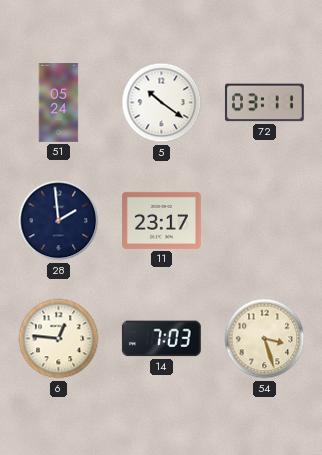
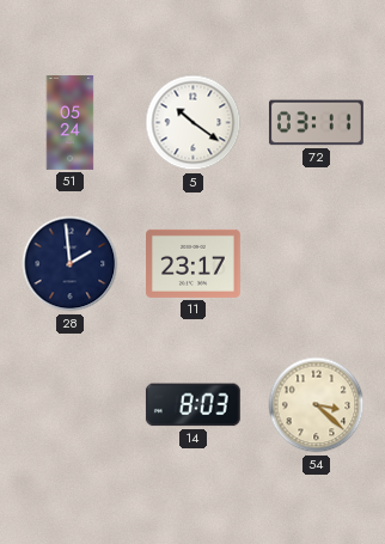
6: 12:46 -> none (59, 339)
14: 7:03 -> 8:03 (192, 405)
54: 3:27 -> 3:22 (317, 405)
